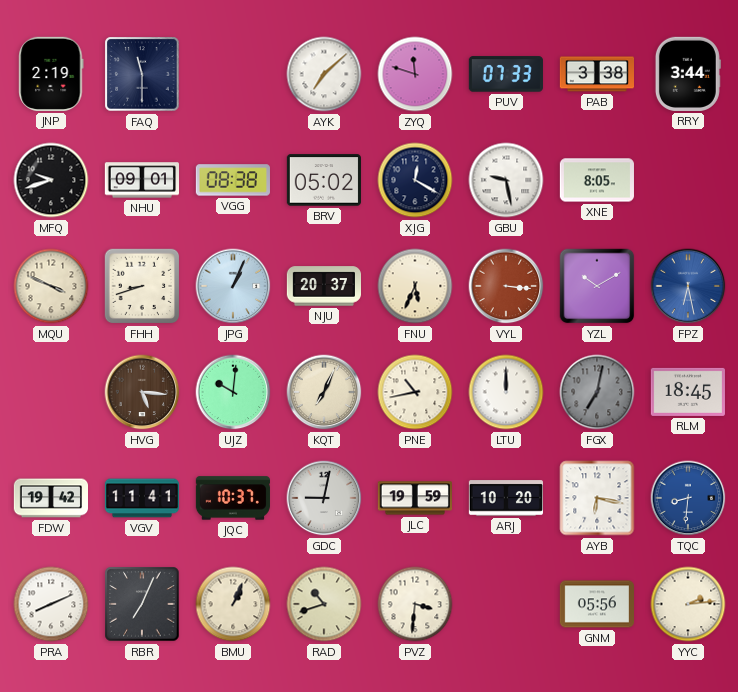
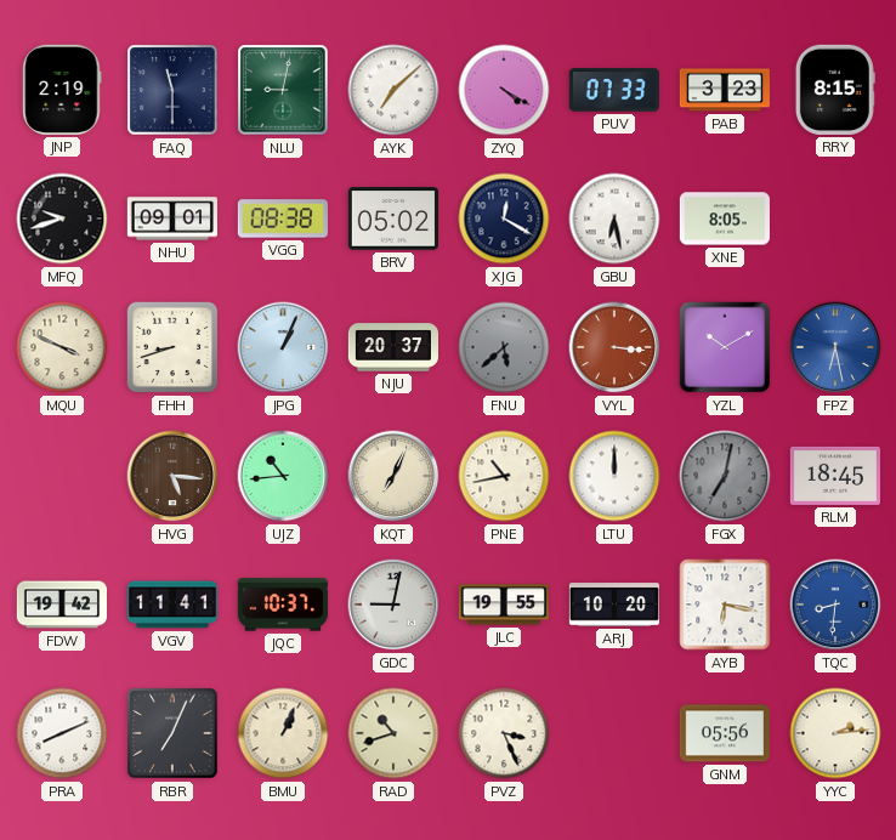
NLU: none -> 9:02 (283, 90)
ZYQ: 11:48 -> 4:20 (504, 90)
PAB: 3:38 -> 3:23 (724, 90)
RRY: 3:44 -> 8:15 (835, 90)
GBU: 9:28 -> 6:28 (614, 218)
FNU: 5:34 -> 5:38 (504, 347)
FNU dial: cream -> grey (504, 347)
UJZ: 10:01 -> 10:44 (283, 476)
JLC: 19:59 -> 19:55 (503, 605)
PVZ: 3:31 -> 3:26 (504, 733)
